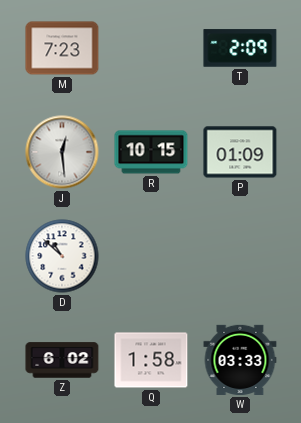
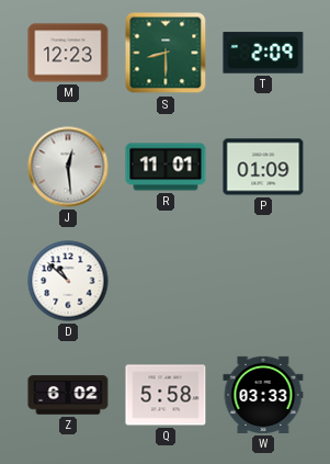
M: 7:23 -> 12:23 (68, 53)
S: none -> 8:30 (166, 53)
R: 10:15 -> 11:01 (166, 167)
Q: 1:58 -> 5:58 (166, 395)
